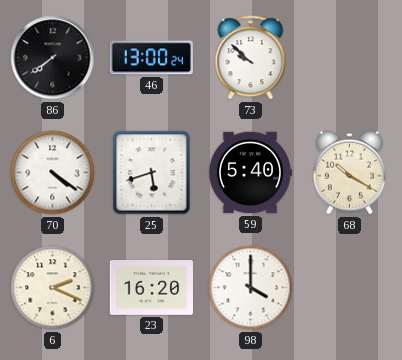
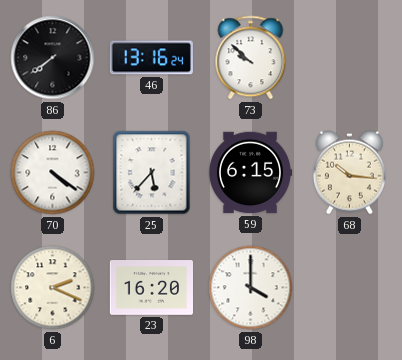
46: 13:00 -> 13:16 (151, 58)
25: 5:42 -> 5:37 (152, 173)
59: 5:40 -> 6:15 (249, 173)
68: 10:20 -> 10:16 (349, 173)
